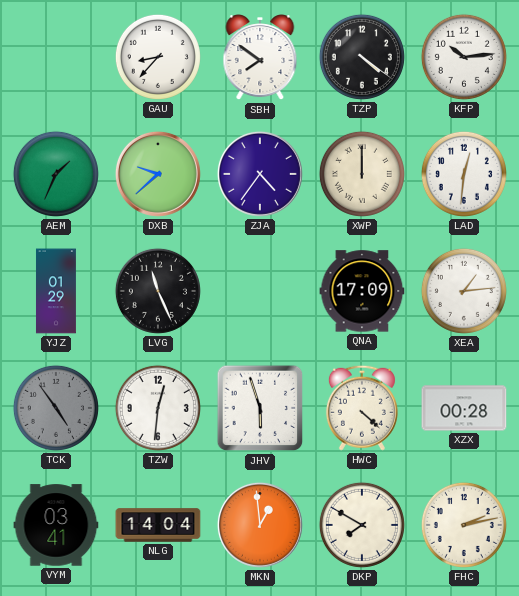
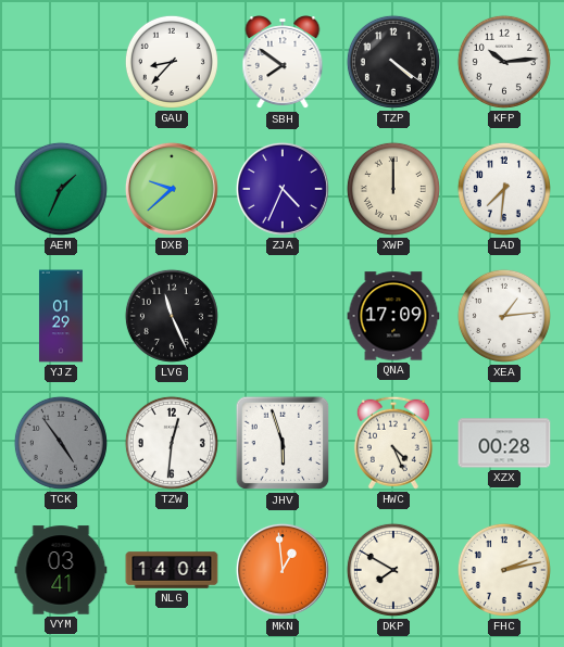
ZJA: 4:36 -> 4:34 (283, 189)
LAD: 12:31 -> 7:31 (504, 189)
HWC: 4:22 -> 4:26 (393, 443)
